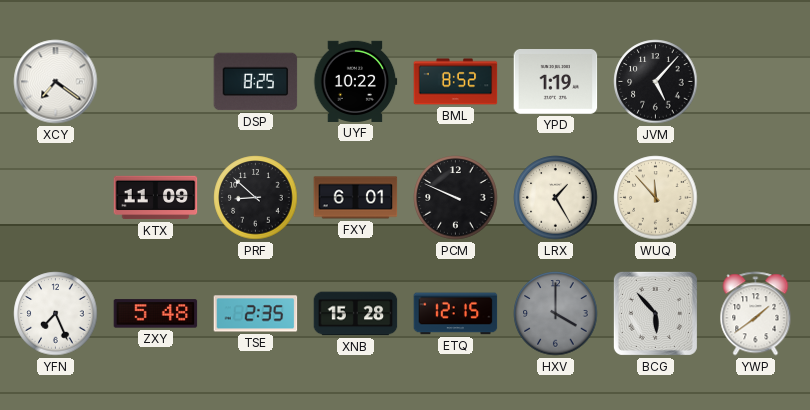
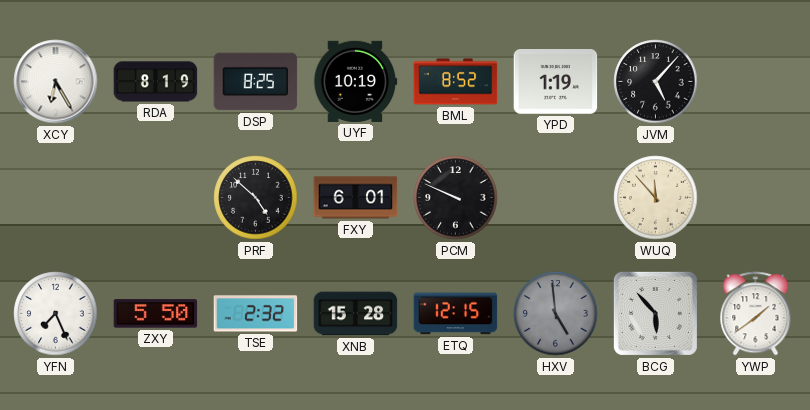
XCY: 7:21 -> 6:25 (56, 82)
RDA: none -> 8:19 (156, 82)
UYF: 10:22 -> 10:19 (356, 81)
KTX: 11:09 -> none (156, 198)
PRF: 8:52 -> 4:52 (256, 198)
LRX: 1:25 -> none (556, 198)
ZXY: 5:48 -> 5:50 (156, 314)
TSE: 2:35 -> 2:32 (256, 314)
HXV: 4:00 -> 4:59 (556, 314)
